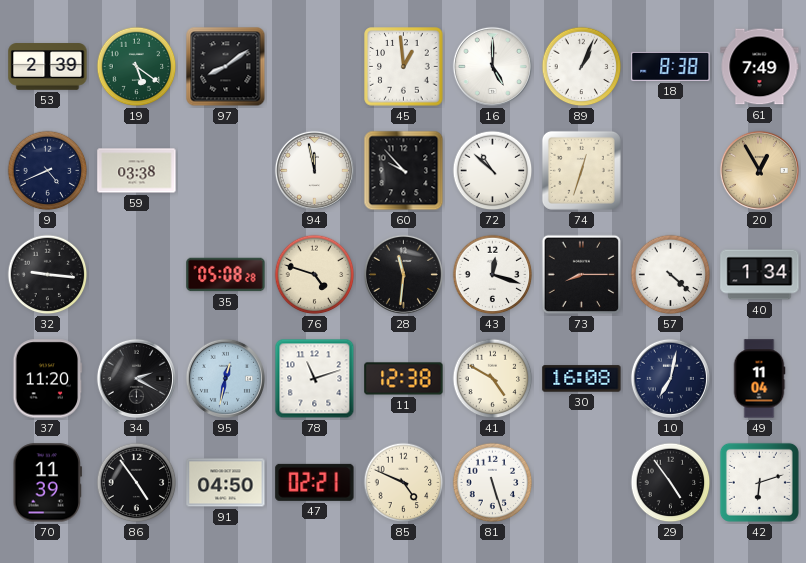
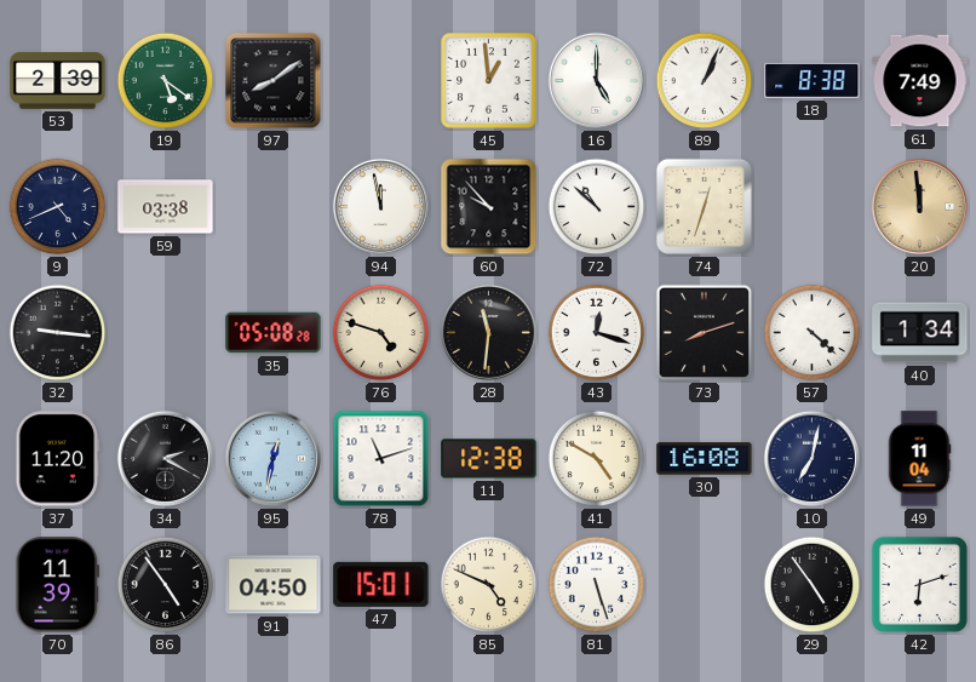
20: 12:55 -> 11:59 (919, 206)
73: 8:15 -> 8:12 (705, 333)
47: 02:21 -> 15:01 (381, 584)
